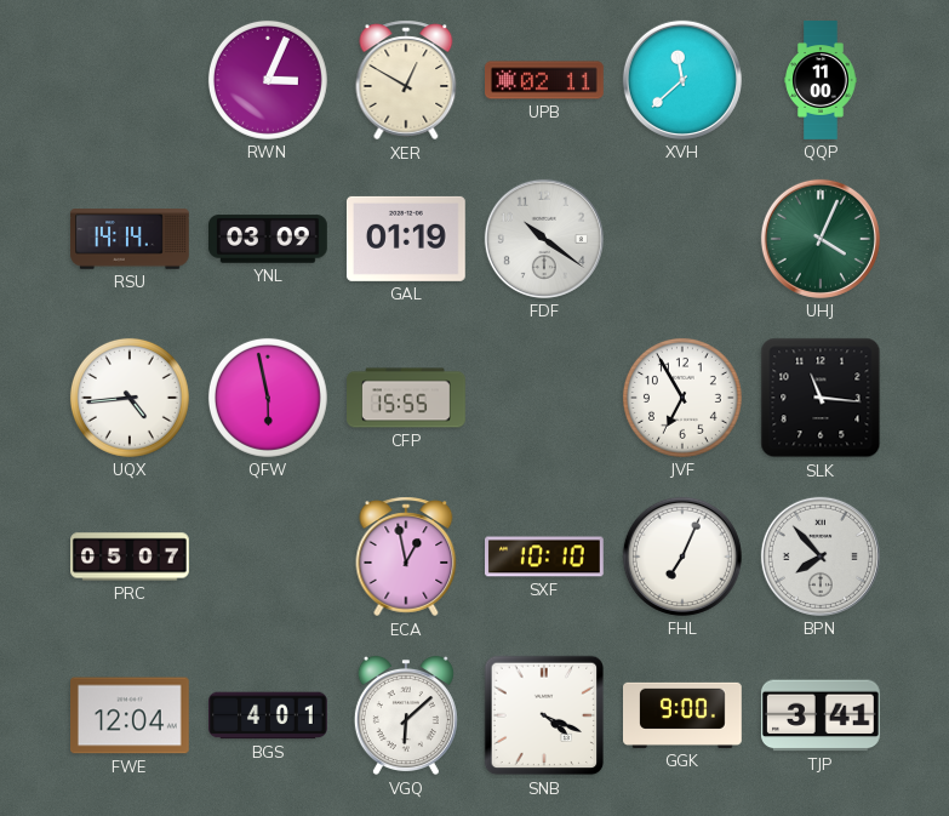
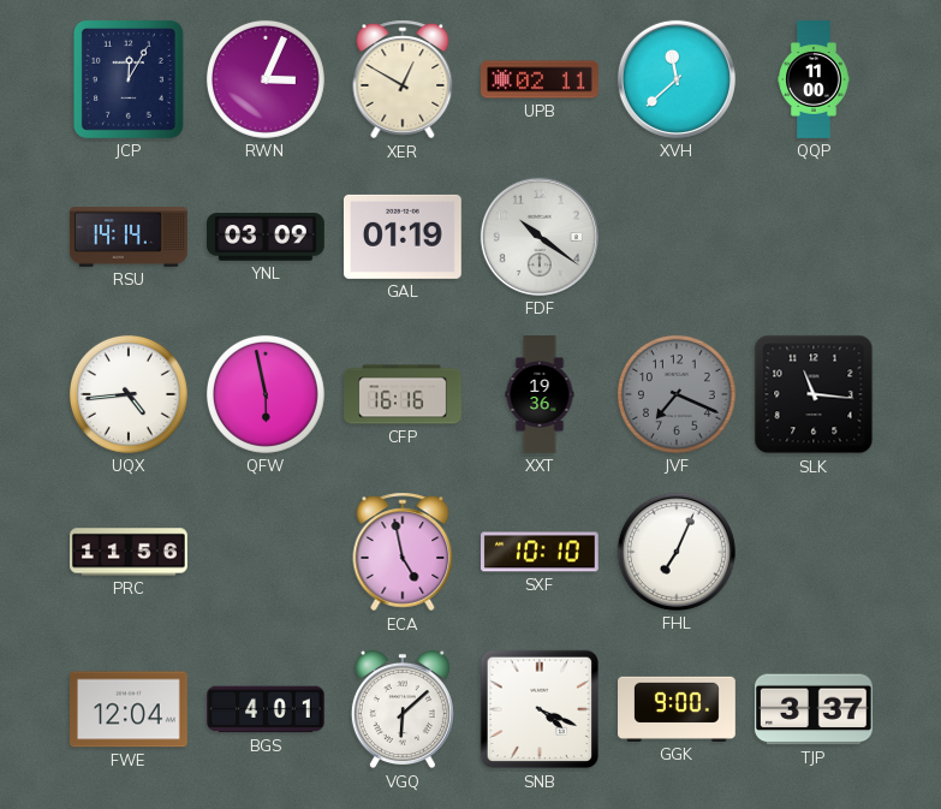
JCP: none -> 12:05 (129, 79)
UHJ: 4:04 -> none (821, 239)
CFP: 15:55 -> 16:16 (403, 394)
XXT: none -> 19:36 (540, 394)
JVF: 6:55 -> 7:19 (677, 394)
JVF dial: white -> grey (677, 394)
PRC: 05:07 -> 11:56 (130, 552)
ECA: 12:58 -> 4:58 (403, 552)
BPN: 7:53 -> none (821, 557)
TJP: 3:41 -> 3:37 (814, 709)
